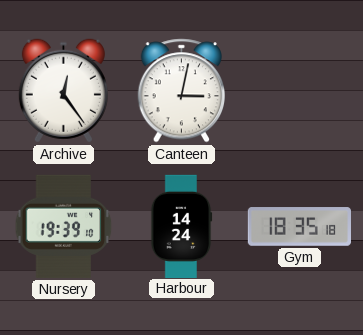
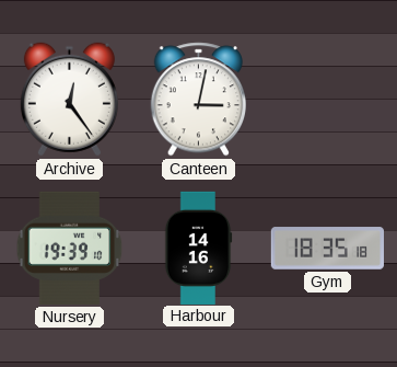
Harbour: 14:24 -> 14:16 (198, 248)
